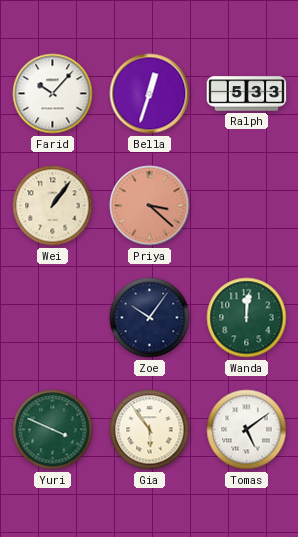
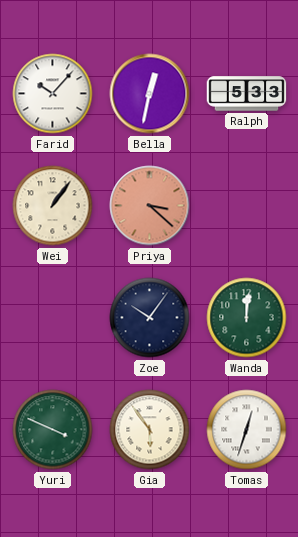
Bella: 12:33 -> 12:32 (150, 94)
Tomas: 5:09 -> 12:33 (247, 430)
